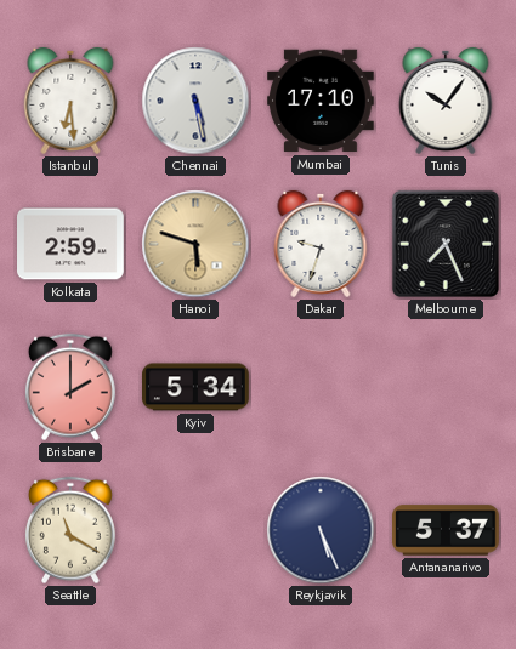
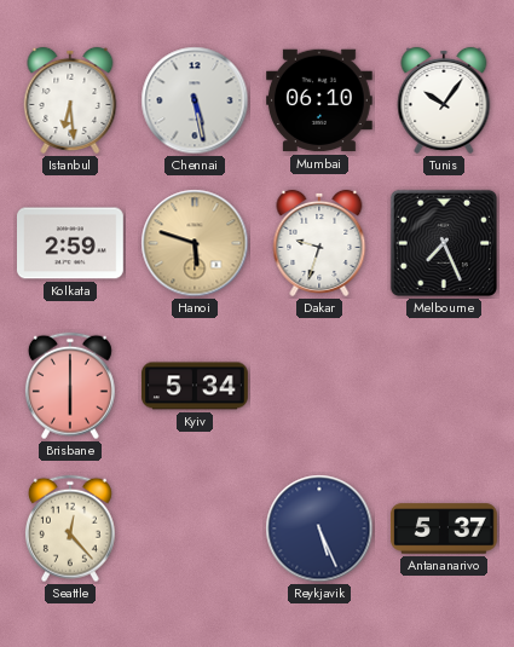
Mumbai: 17:10 -> 06:10 (320, 100)
Brisbane: 2:00 -> 6:00 (70, 386)
Seattle: 11:20 -> 12:23 (70, 528)
